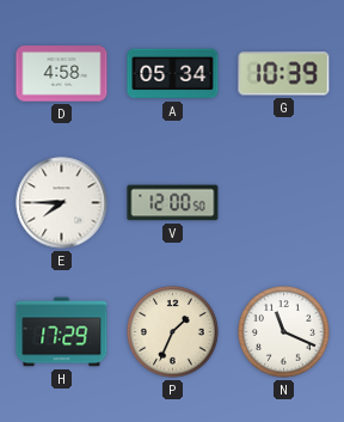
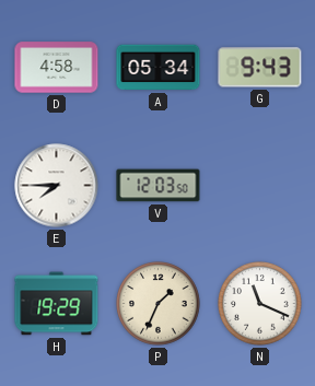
G: 10:39 -> 9:43 (260, 68)
V: 12:00 -> 12:03 (159, 186)
H: 17:29 -> 19:29 (57, 304)
